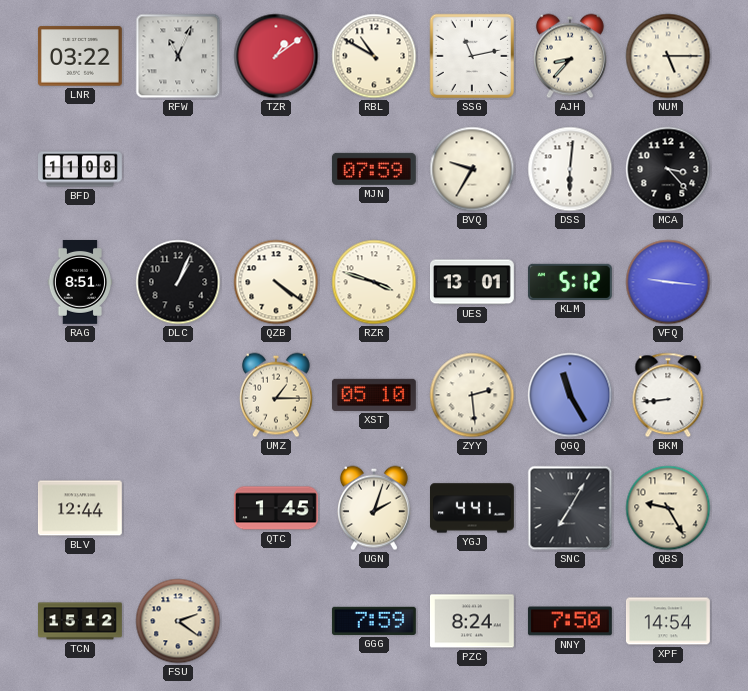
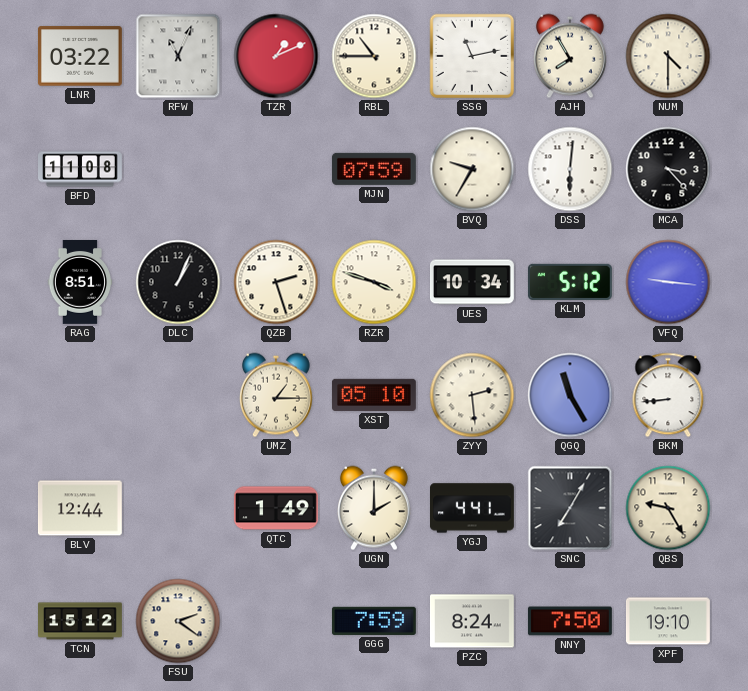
TZR: 1:09 -> 1:11 (276, 56)
RBL: 10:50 -> 10:45 (374, 56)
AJH: 8:37 -> 7:55 (570, 56)
NUM: 5:15 -> 4:30 (668, 56)
QZB: 4:21 -> 2:27 (276, 282)
UES: 13:01 -> 10:34 (473, 282)
QTC: 1:45 -> 1:49 (276, 508)
UGN: 2:03 -> 2:00 (374, 508)
XPF: 14:54 -> 19:10 (668, 621)
